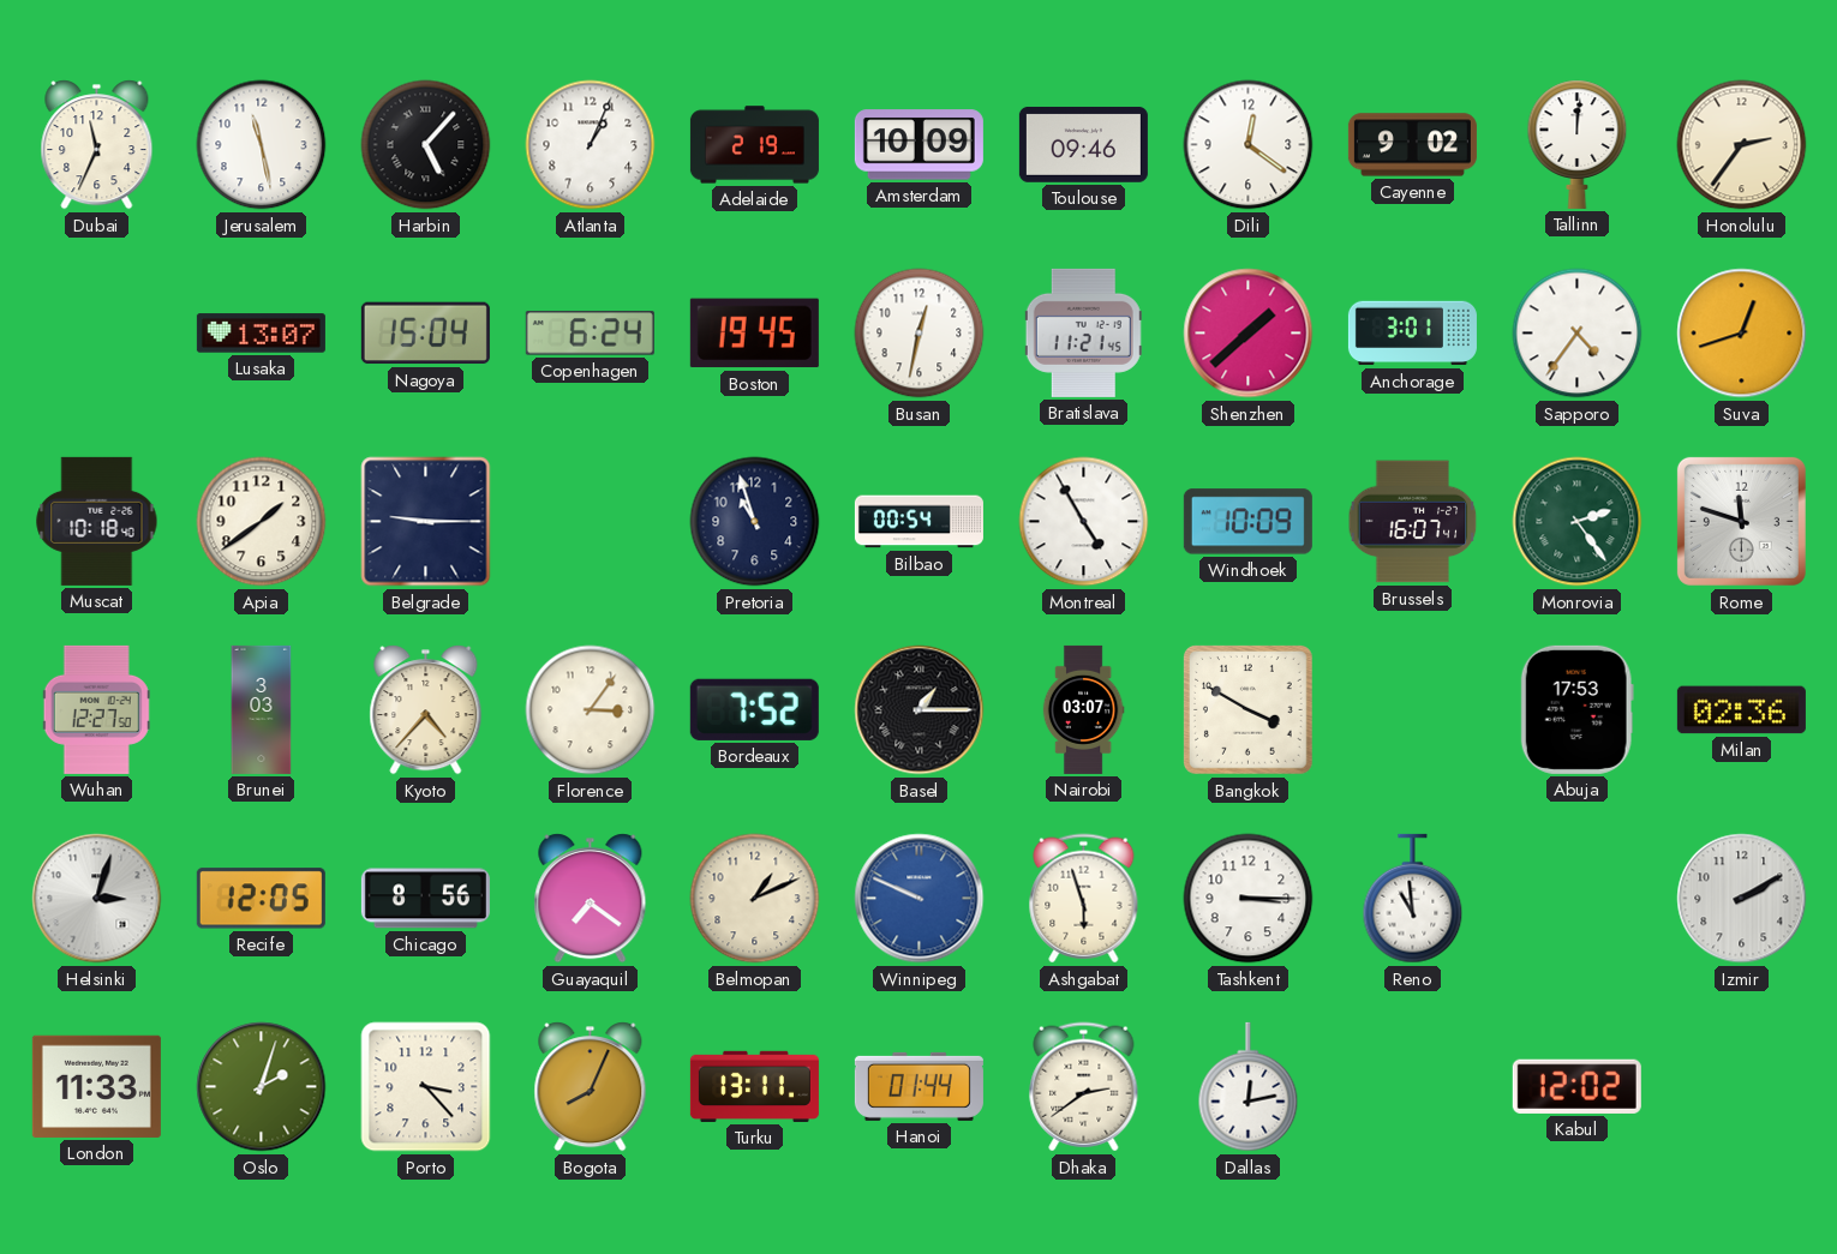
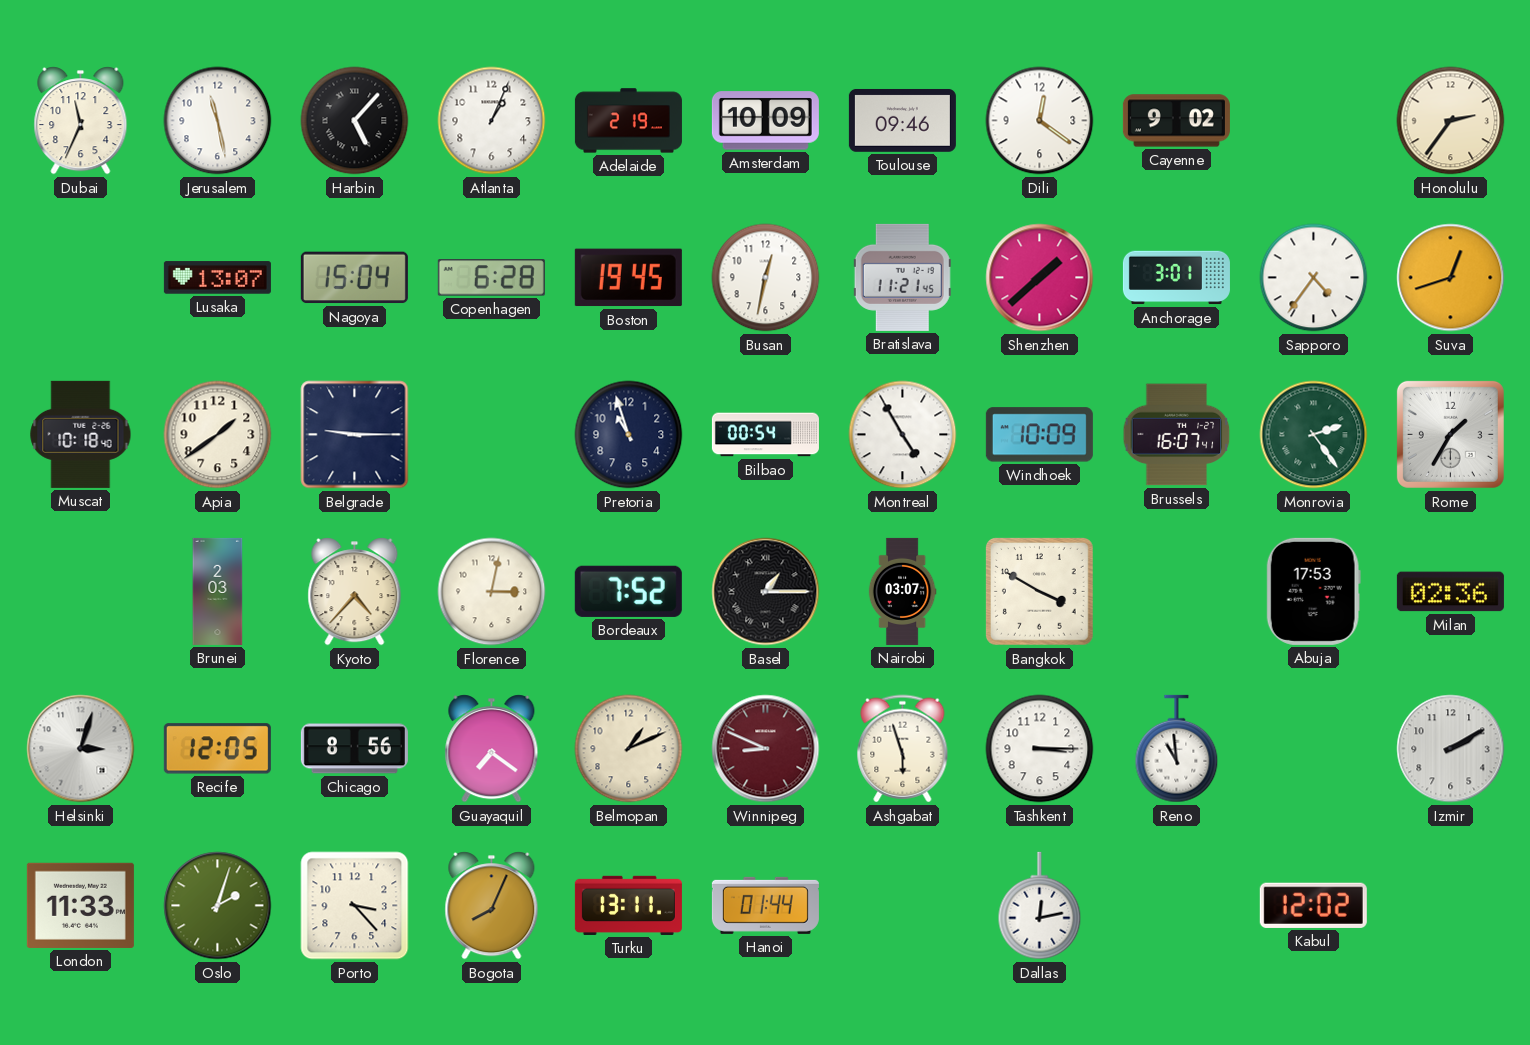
Tallinn: 12:01 -> none (1578, 144)
Copenhagen: 6:24 -> 6:28 (491, 278)
Rome: 11:48 -> 1:35 (1450, 434)
Wuhan: 12:27 -> none (96, 709)
Brunei: 3:03 -> 2:03 (218, 591)
Florence: 3:06 -> 3:02 (492, 592)
Winnipeg: 9:49 -> 8:49 (766, 749)
Winnipeg dial: blue -> burgundy (766, 749)
Dhaka: 2:39 -> none (1084, 1087)
